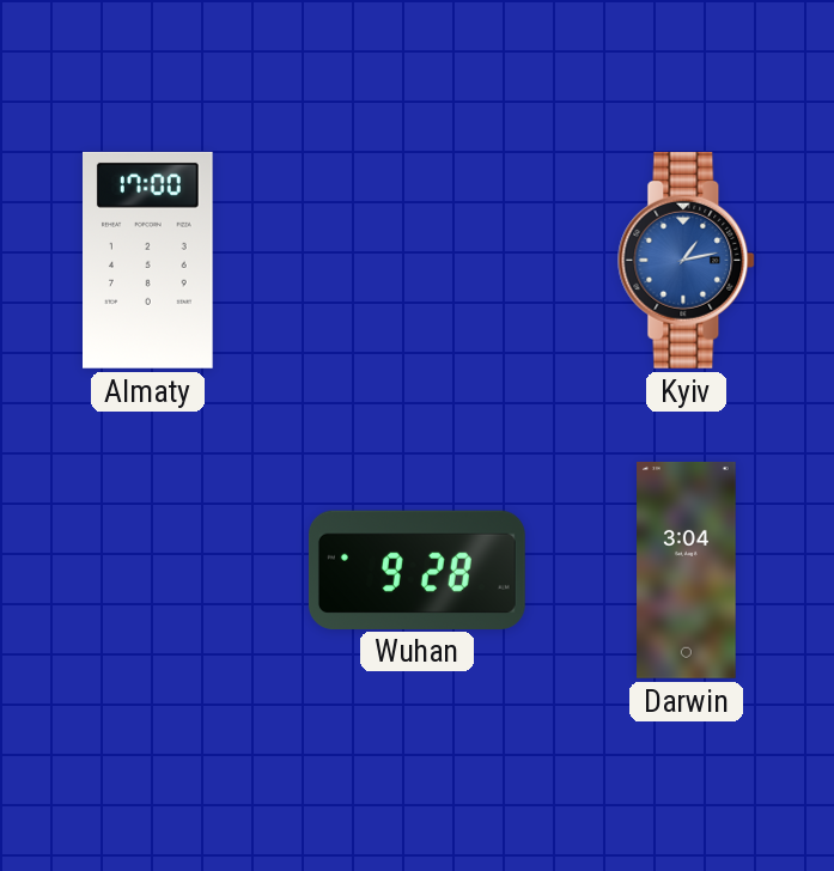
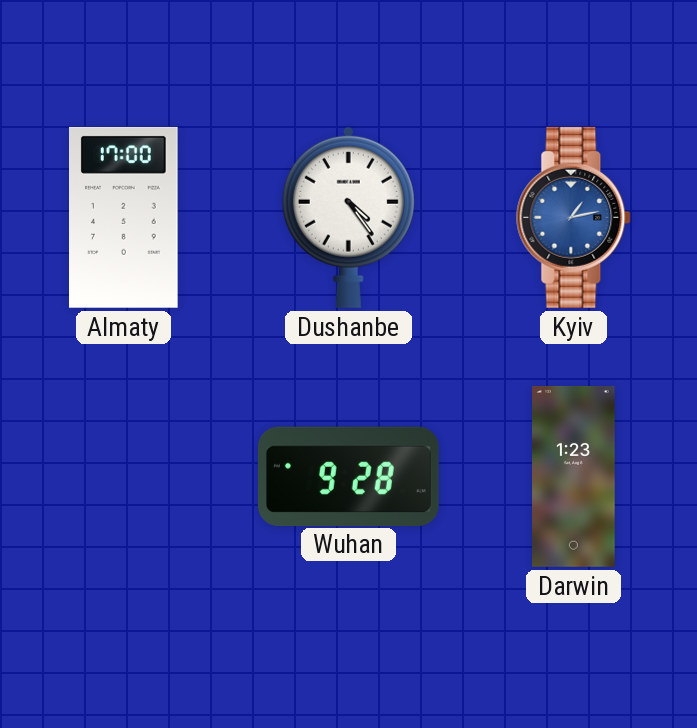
Dushanbe: none -> 4:24 (348, 217)
Darwin: 3:04 -> 1:23 (574, 476)
